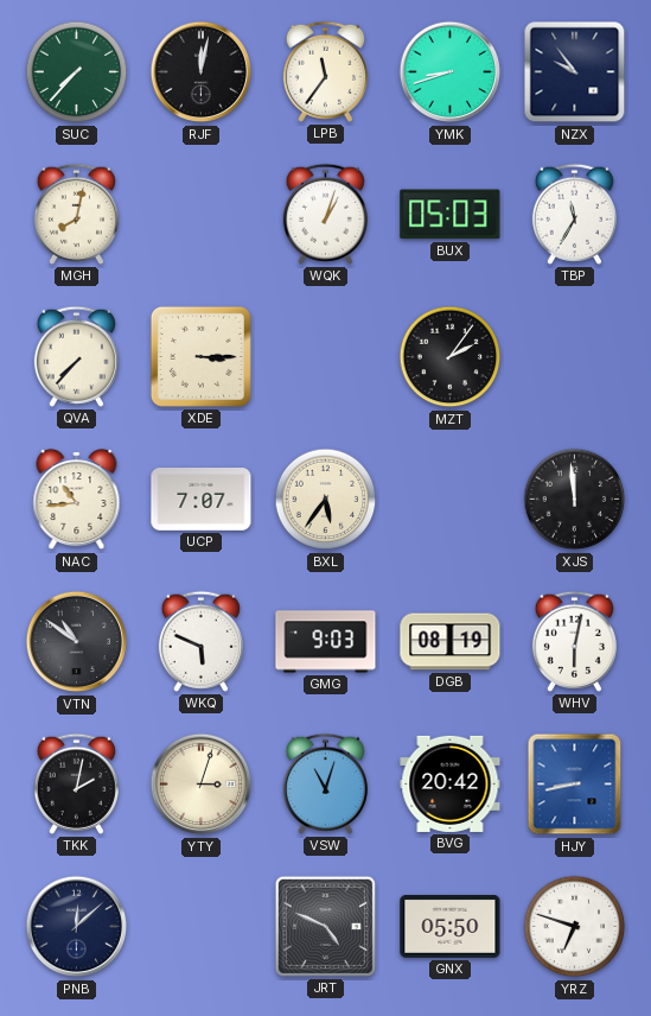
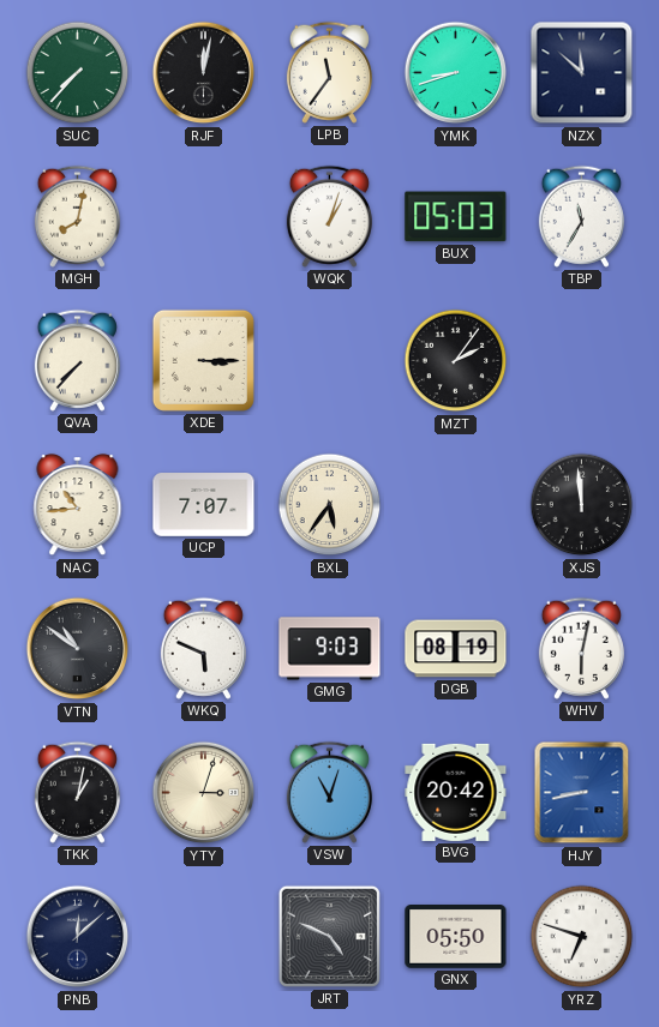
NZX: 9:54 -> 11:52 (582, 73)
TKK: 2:02 -> 1:02 (77, 792)
